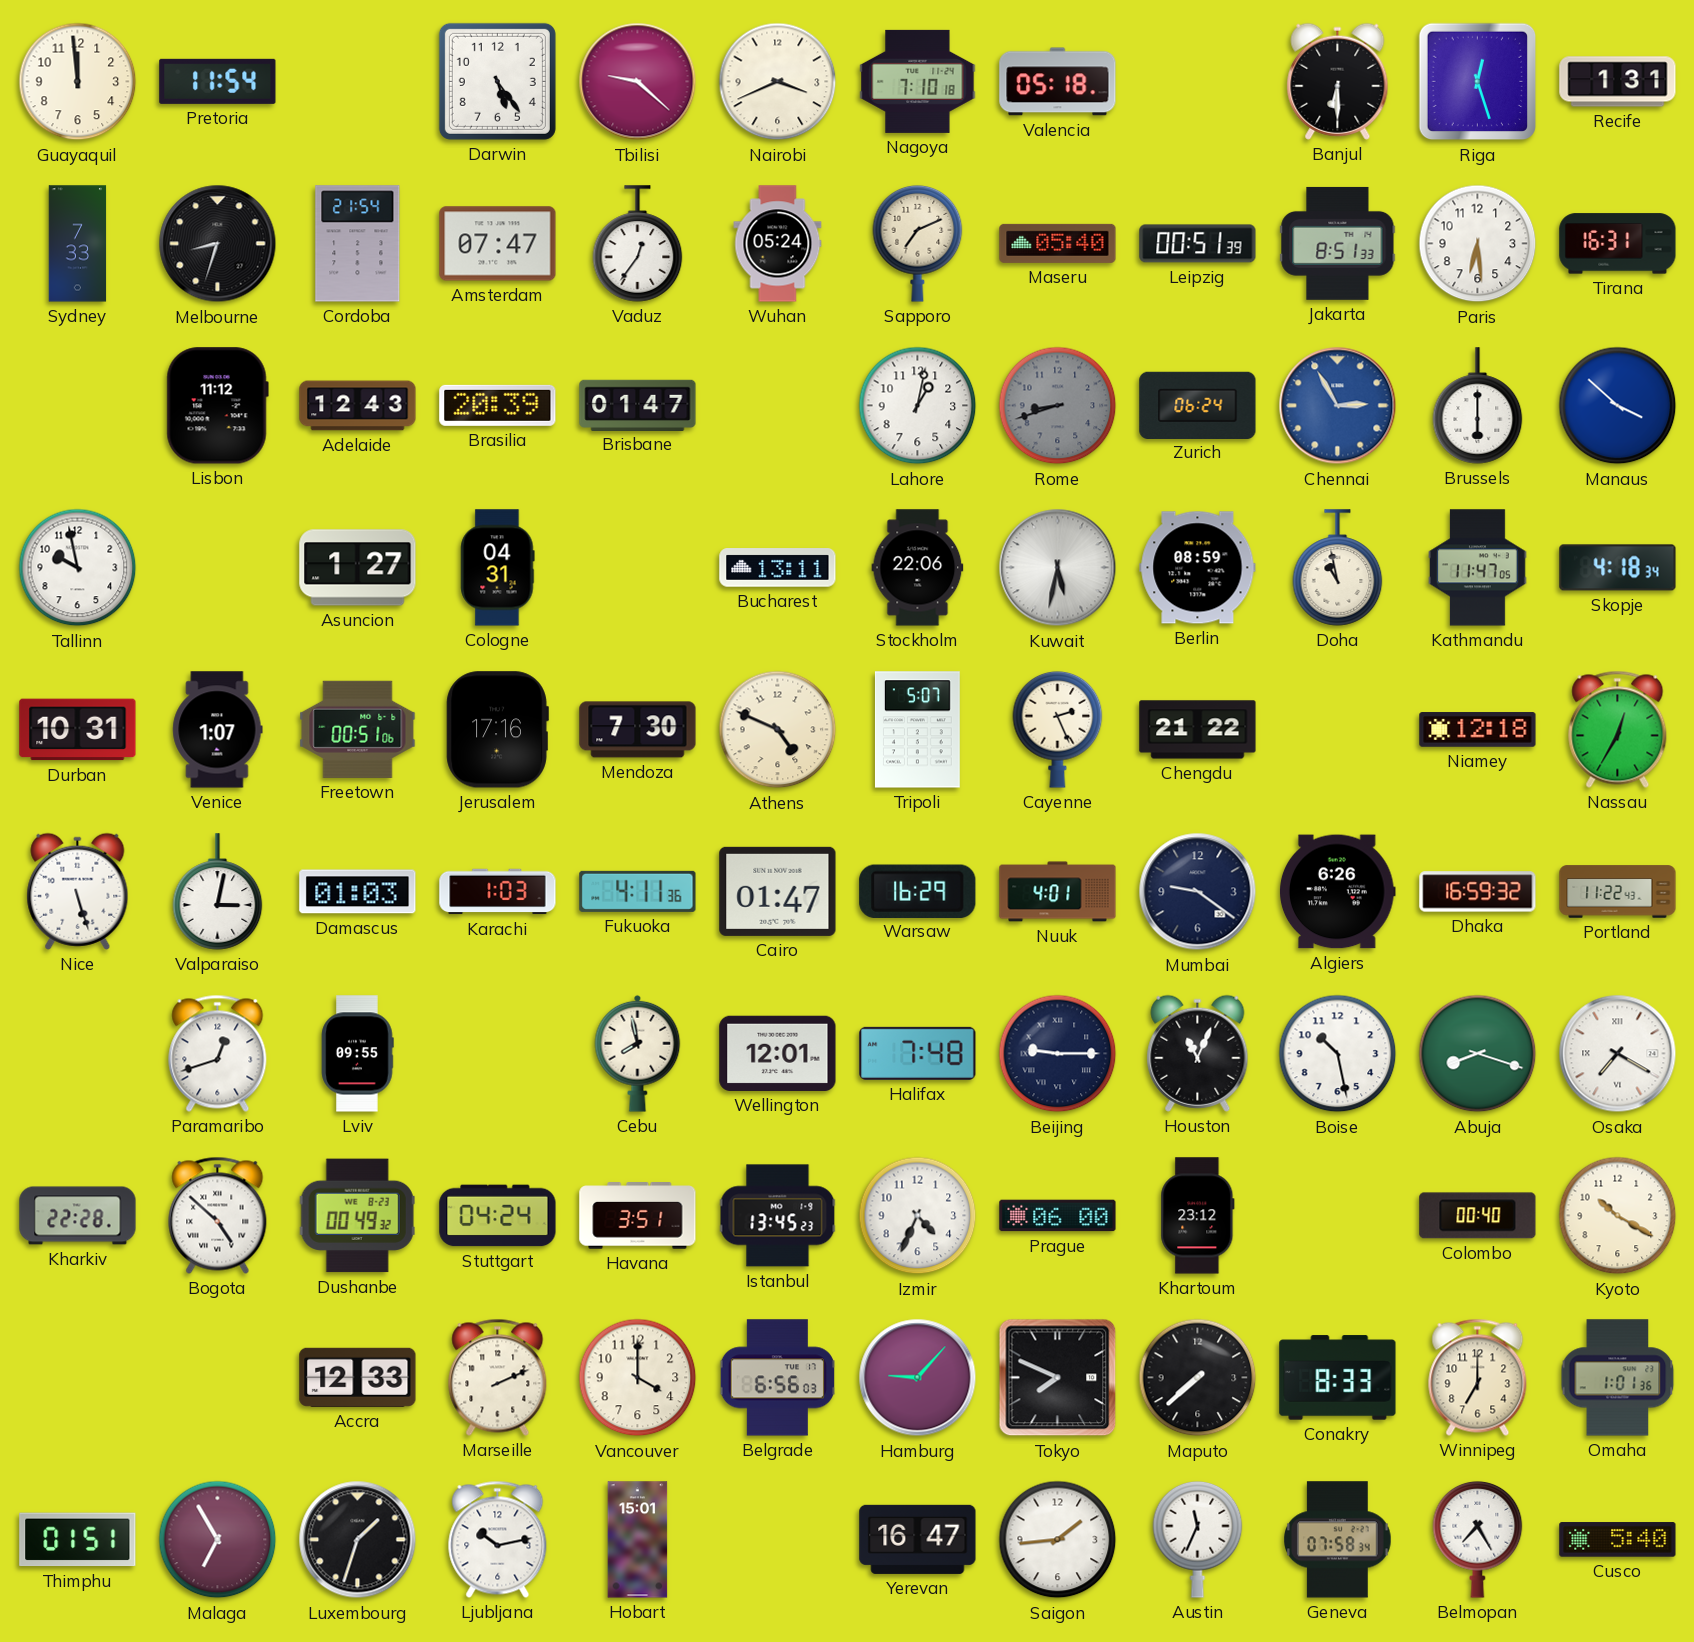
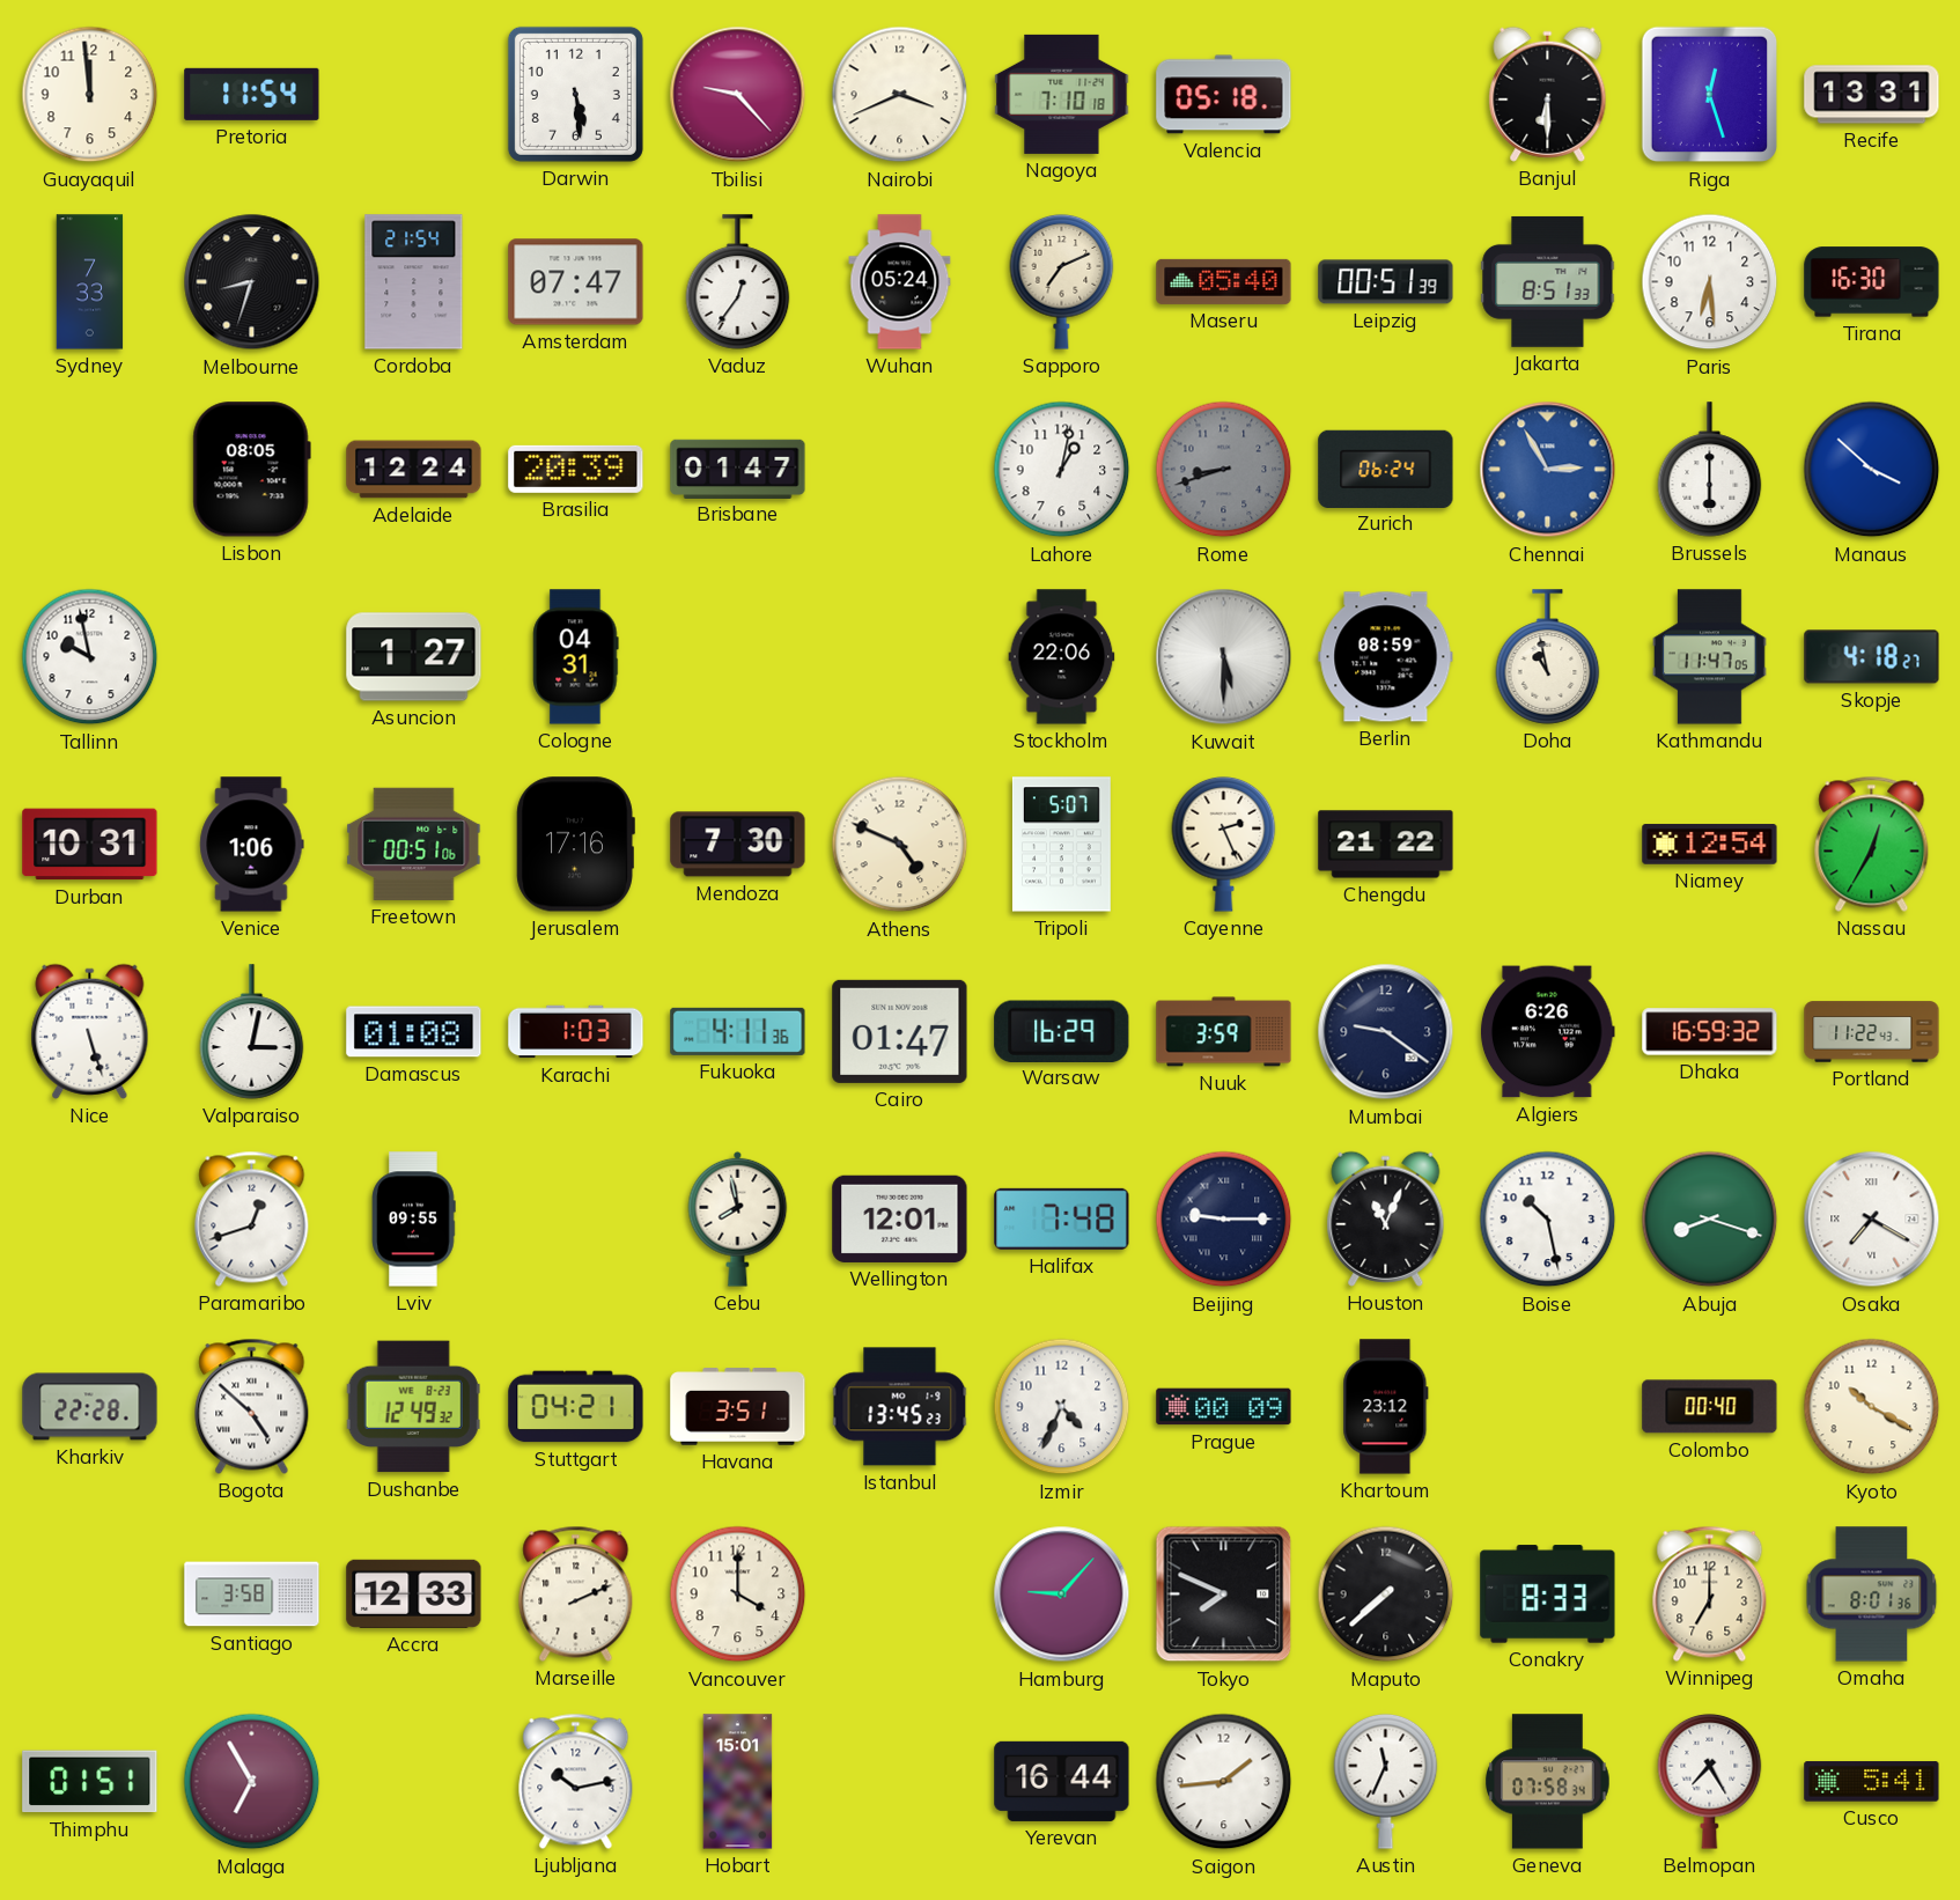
Darwin: 5:24 -> 5:29 (575, 94)
Tbilisi: 9:22 -> 9:23 (738, 95)
Recife: 1:31 -> 13:31 (1872, 95)
Tirana: 16:31 -> 16:30 (1872, 282)
Lisbon: 11:12 -> 08:05 (251, 470)
Adelaide: 12:43 -> 12:24 (414, 470)
Bucharest: 13:11 -> none (778, 568)
Kuwait: 5:32 -> 5:30 (1224, 657)
Skopje: 4:18:34 -> 4:18:27 (1872, 657)
Venice: 1:07 -> 1:06 (252, 845)
Niamey: 12:18 -> 12:54 (1710, 845)
Damascus: 01:03 -> 01:08 (414, 1032)
Nuuk: 4:01 -> 3:59 (1224, 1032)
Dushanbe: 00:49 -> 12:49 (413, 1407)
Stuttgart: 04:24 -> 04:21 (576, 1407)
Prague: 06:00 -> 00:09 (1224, 1407)
Santiago: none -> 3:58 (252, 1595)
Belgrade: 6:56 -> none (777, 1378)
Omaha: 1:01 -> 8:01 (1872, 1595)
Luxembourg: 1:33 -> none (358, 1540)
Yerevan: 16:47 -> 16:44 (1062, 1781)
Cusco: 5:40 -> 5:41 (1872, 1782)
